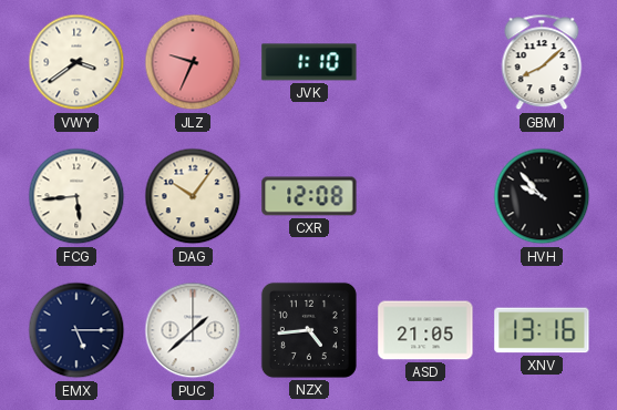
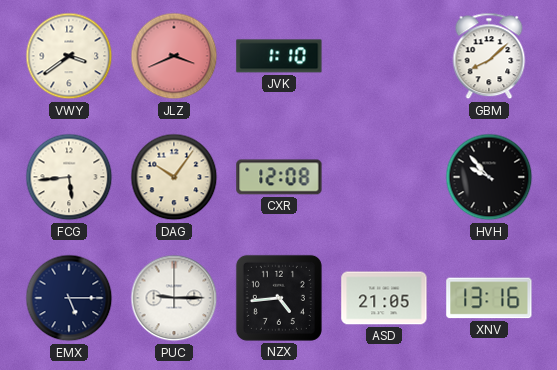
JLZ: 9:34 -> 3:41 (174, 56)
PUC: 1:38 -> 9:15 (174, 298)
